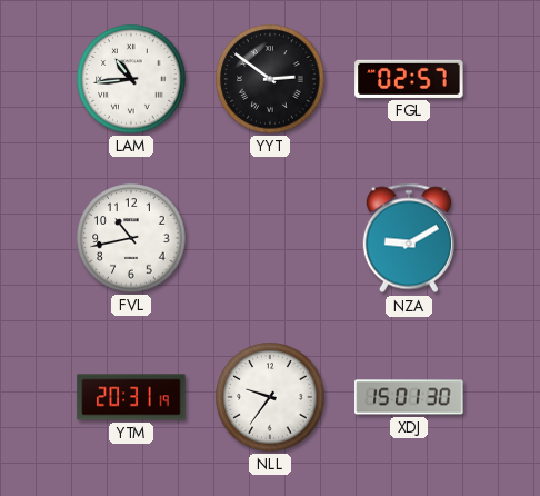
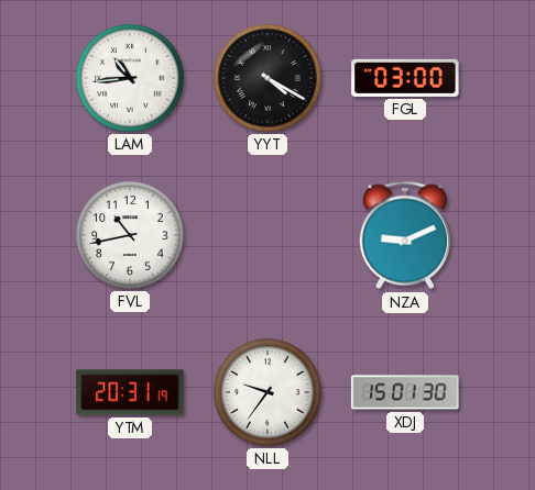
YYT: 2:51 -> 4:20 (267, 78)
FGL: 02:57 -> 03:00 (405, 78)
NZA: 9:10 -> 9:11 (405, 235)
